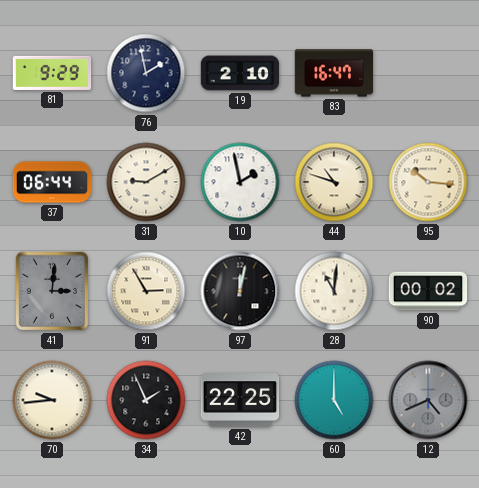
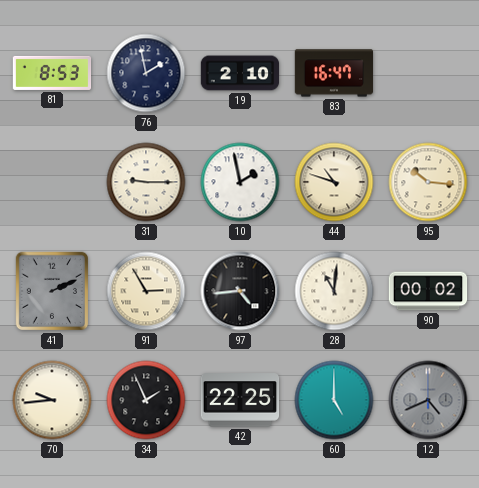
81: 9:29 -> 8:53 (52, 73)
37: 06:44 -> none (52, 182)
31: 9:10 -> 9:15 (146, 182)
41: 3:01 -> 2:11 (51, 291)
97: 12:02 -> 4:44 (240, 291)
